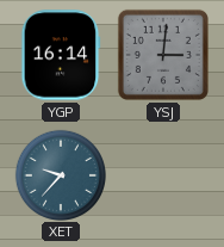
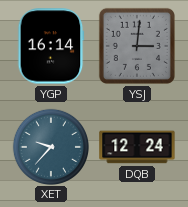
DQB: none -> 12:24 (137, 147)
